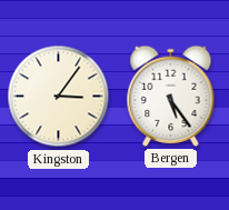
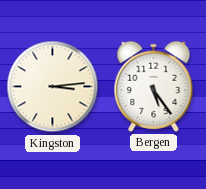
Kingston: 3:06 -> 3:14 (53, 87)
